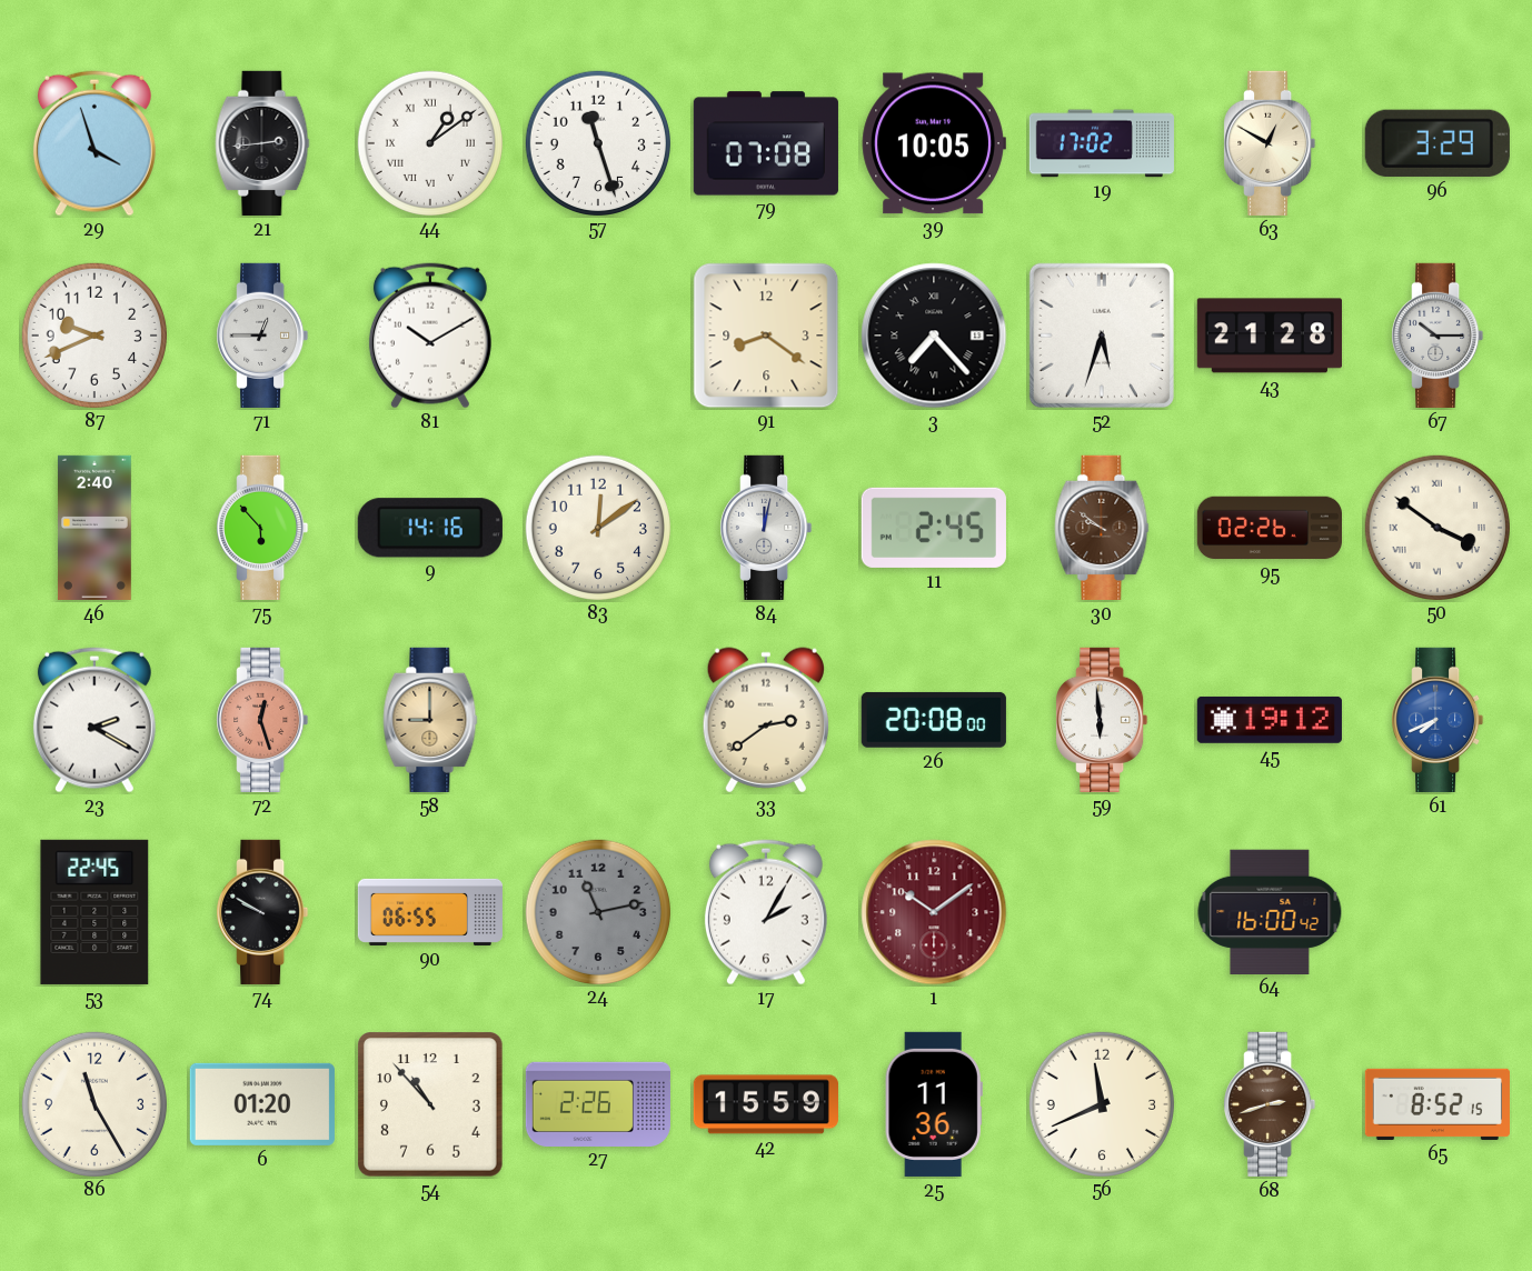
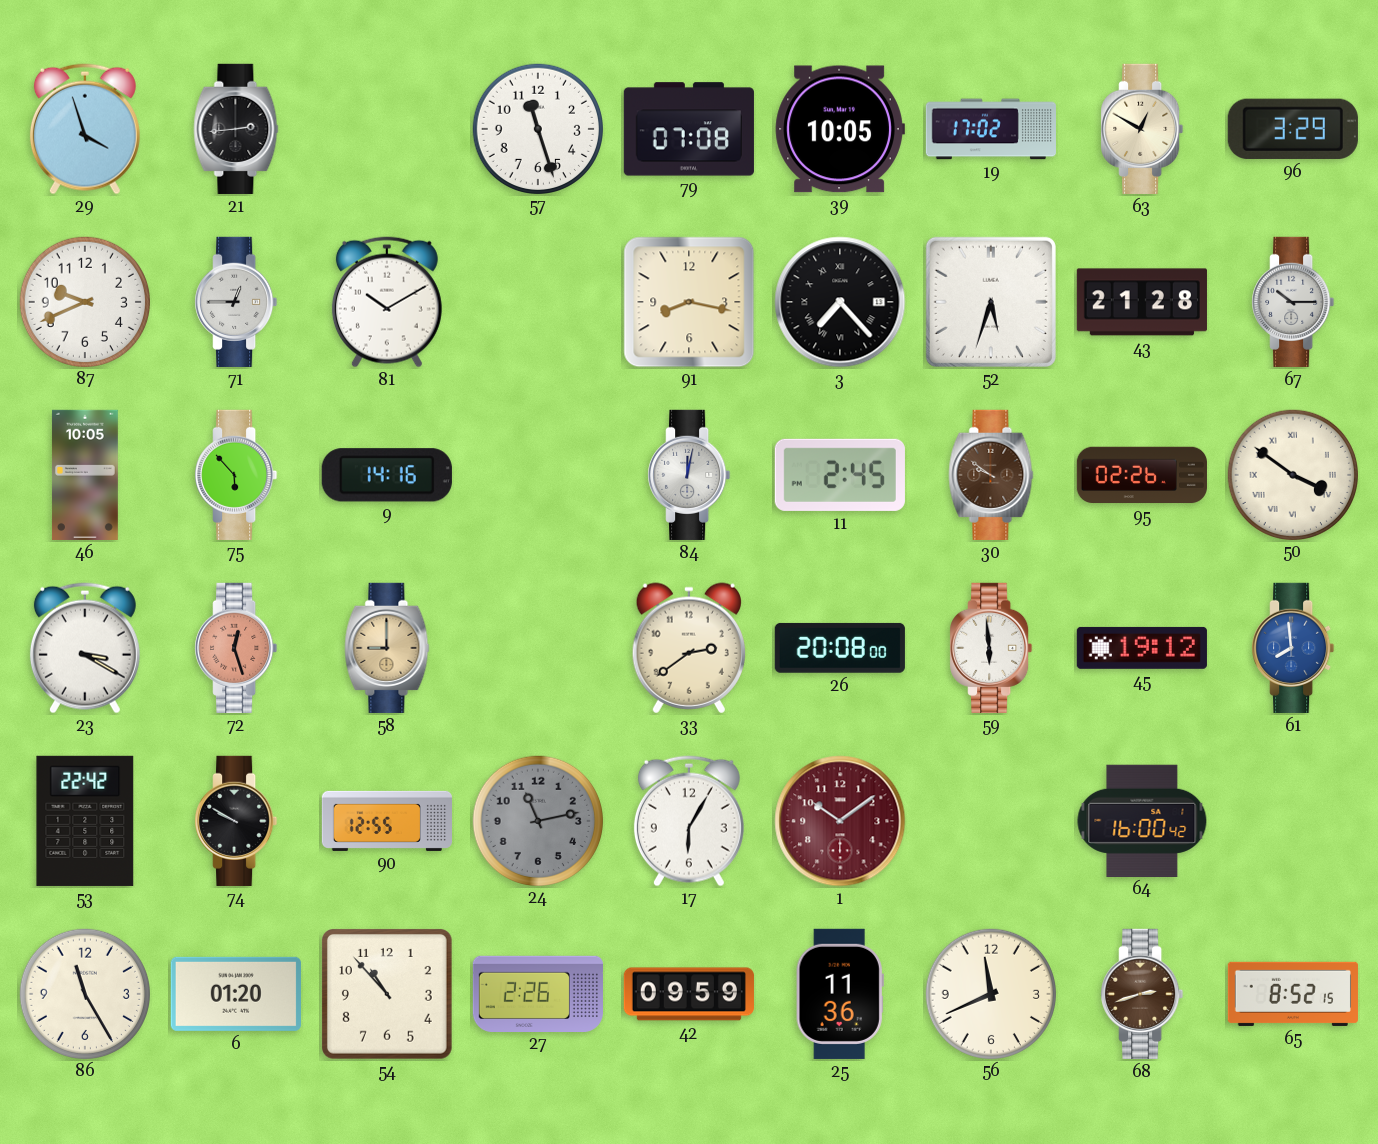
44: 1:09 -> none (429, 142)
91: 8:21 -> 8:17 (689, 302)
46: 2:40 -> 10:05 (85, 475)
83: 12:09 -> none (597, 527)
23: 2:20 -> 3:20 (85, 648)
61: 7:41 -> 7:59 (1293, 648)
53: 22:45 -> 22:42 (85, 821)
90: 06:55 -> 12:55 (386, 821)
17: 2:05 -> 6:05 (689, 821)
42: 15:59 -> 09:59 (689, 994)
